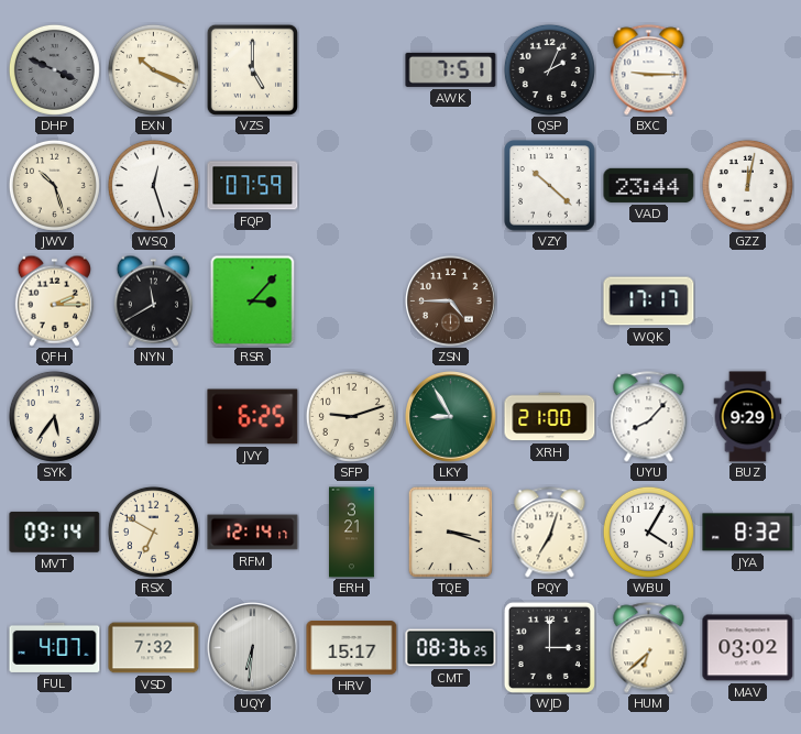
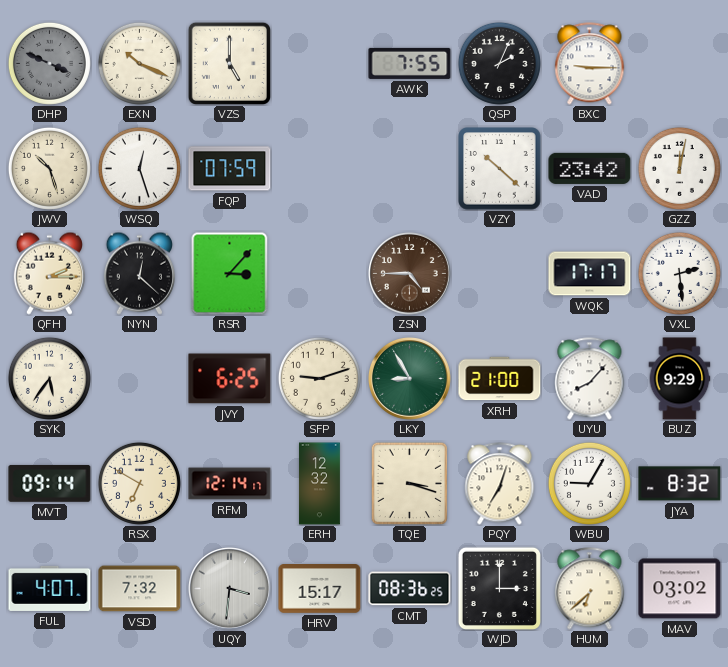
AWK: 7:51 -> 7:55 (410, 63)
VAD: 23:44 -> 23:42 (590, 168)
NYN: 11:40 -> 12:22 (139, 273)
VXL: none -> 2:29 (679, 273)
ERH: 3:21 -> 12:32 (320, 484)
WBU: 4:05 -> 9:05 (589, 483)
UQY: 6:31 -> 3:31 (230, 589)
